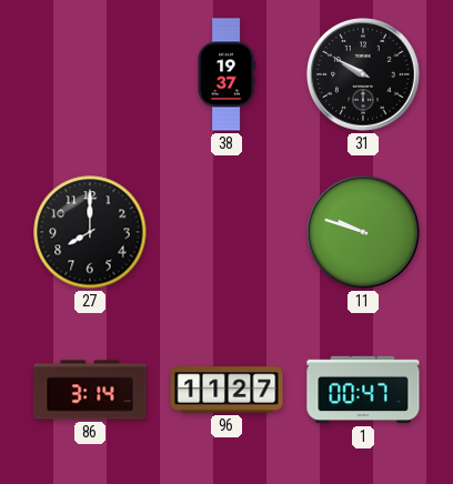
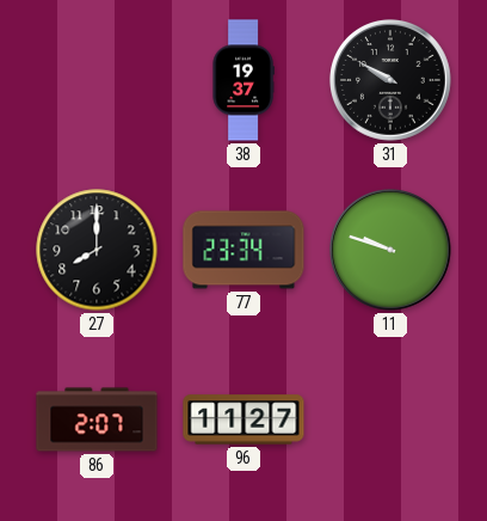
77: none -> 23:34 (243, 250)
86: 3:14 -> 2:07 (97, 419)
1: 00:47 -> none (363, 390)
